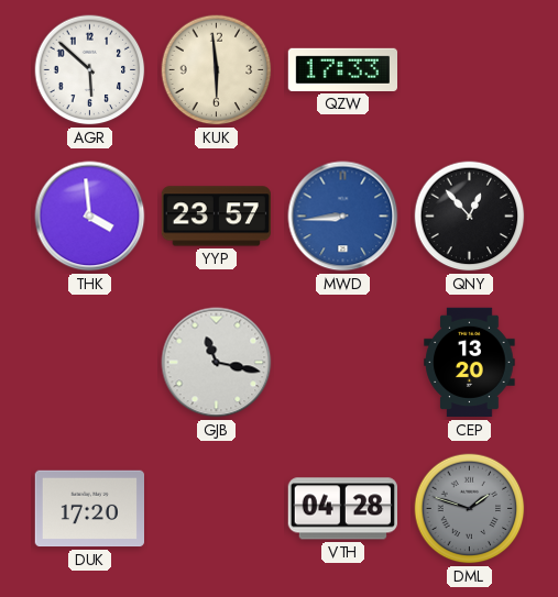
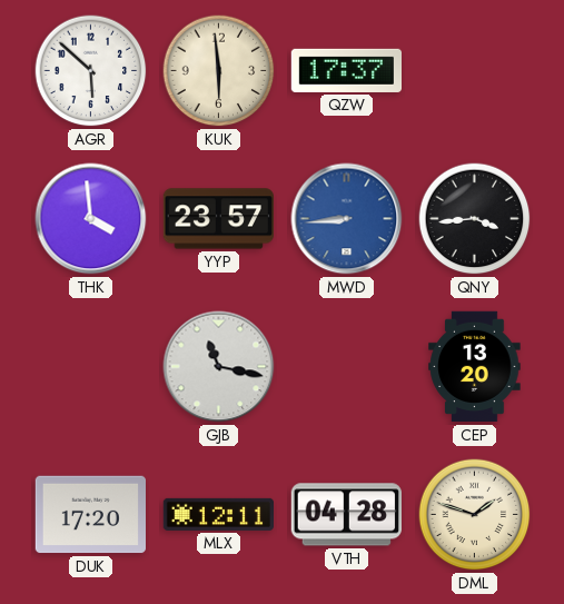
QZW: 17:33 -> 17:37 (346, 70)
QNY: 12:53 -> 3:44 (475, 219)
MLX: none -> 12:11 (219, 514)
DML dial: grey -> cream (475, 515)
